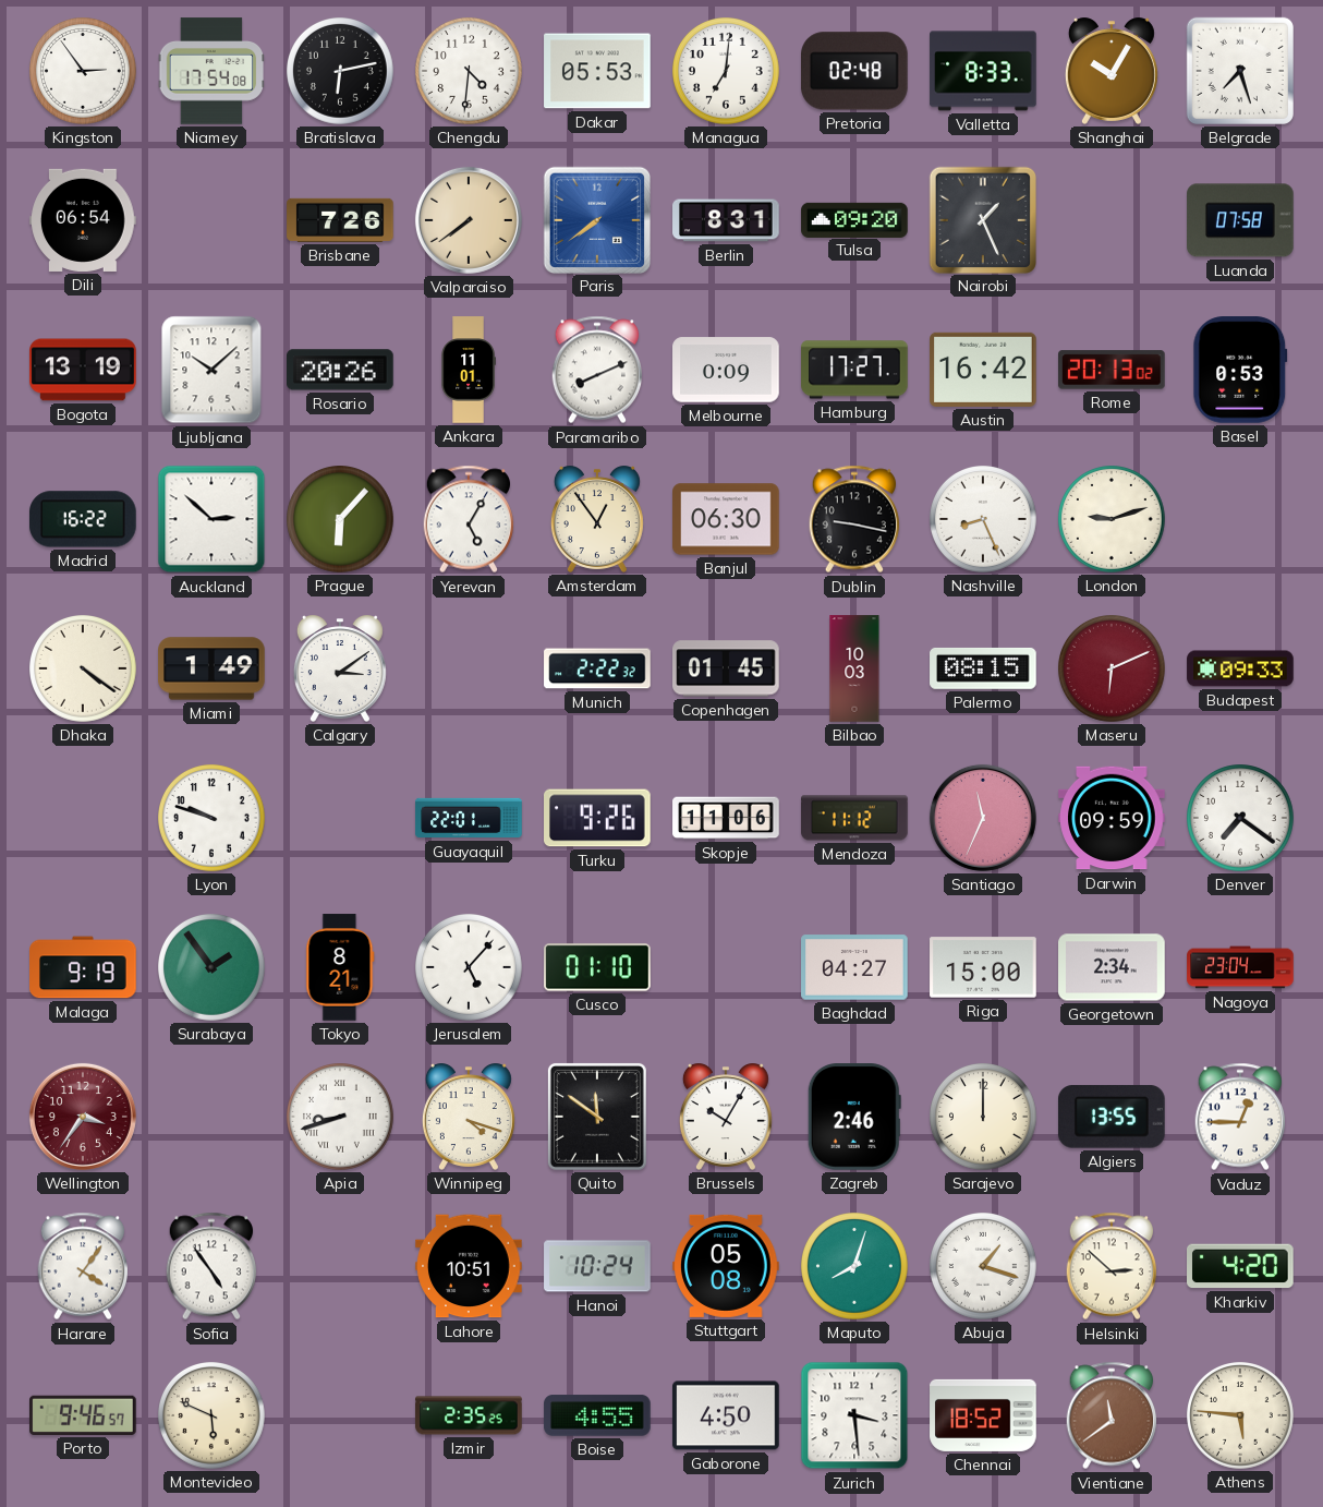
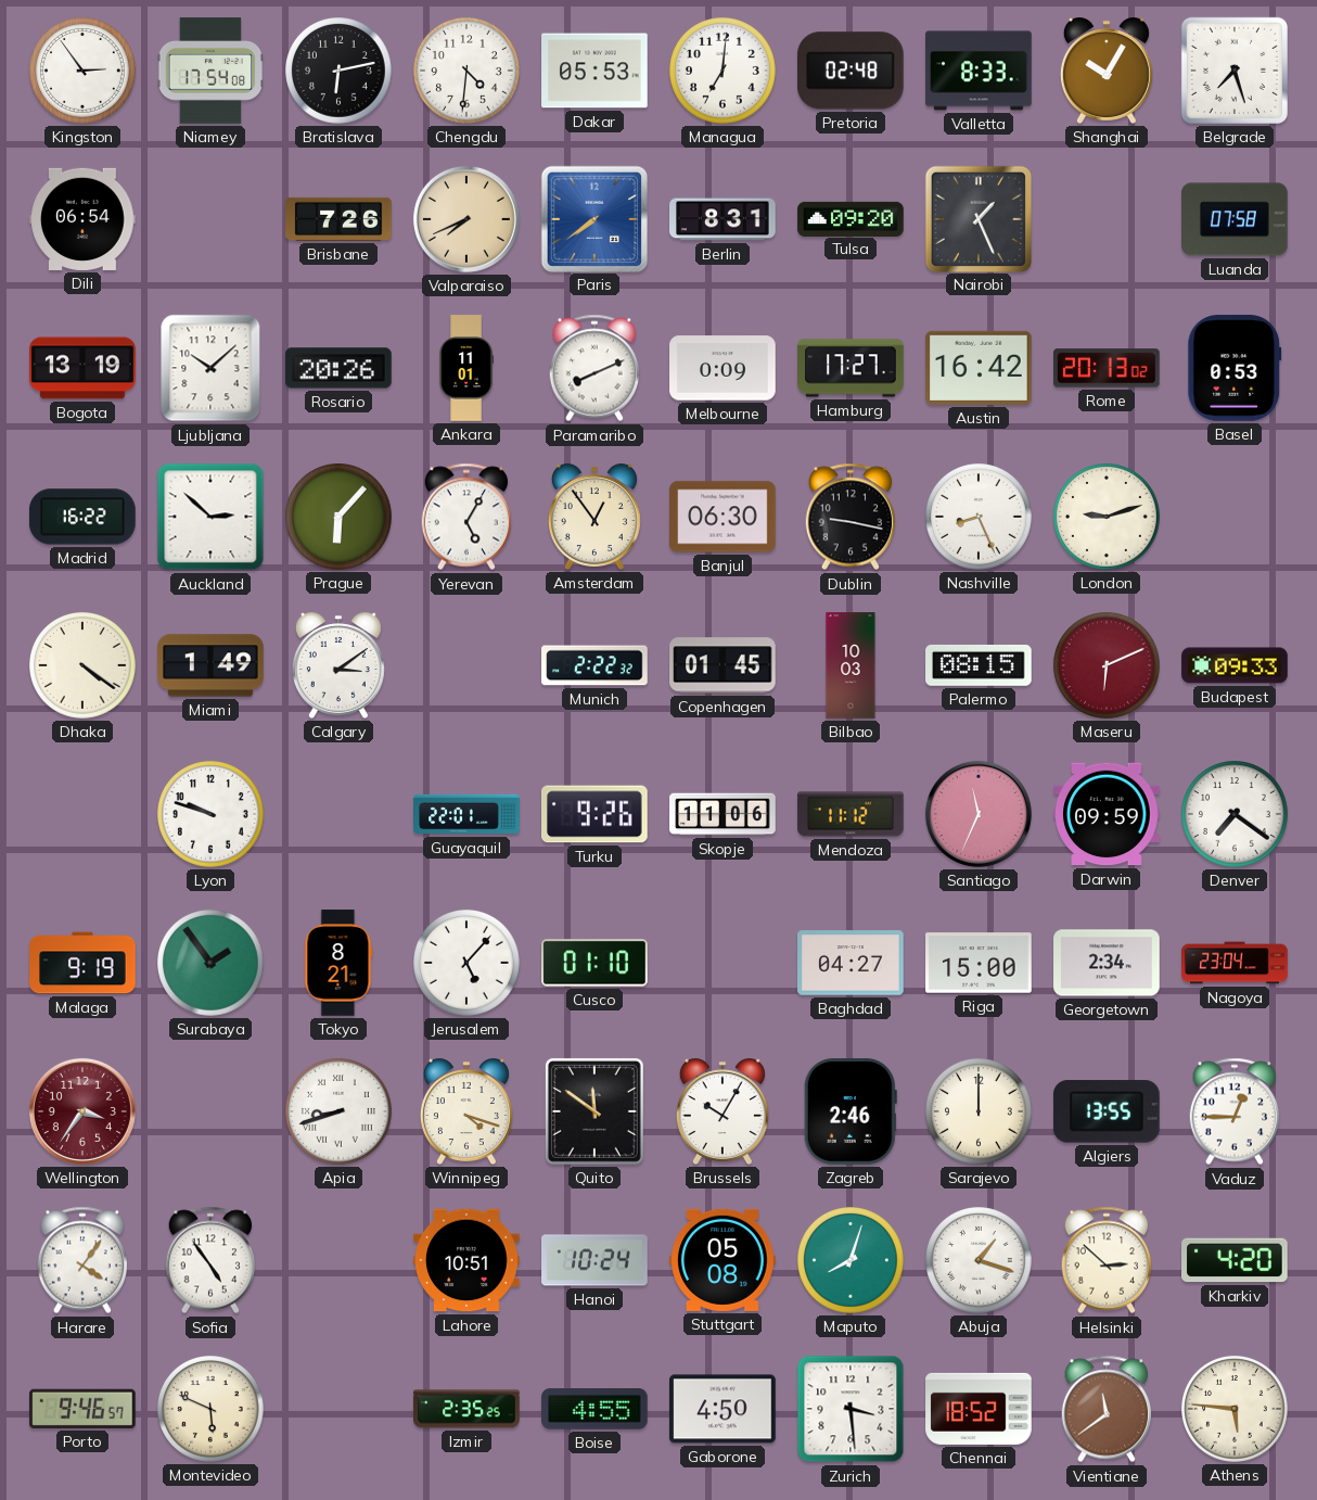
Valparaiso: 7:39 -> 7:41 (466, 219)
